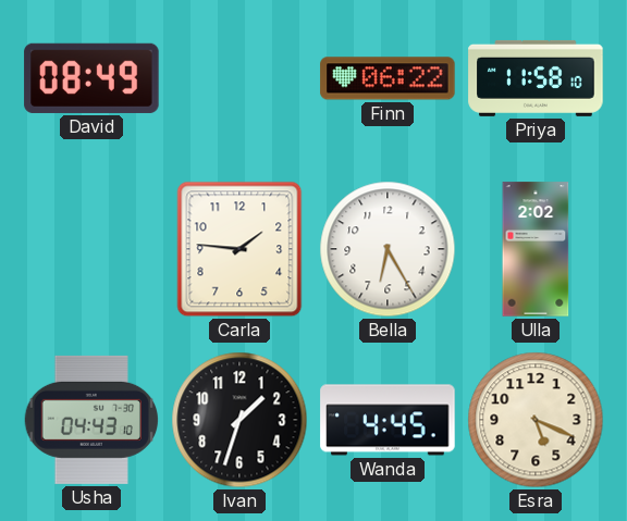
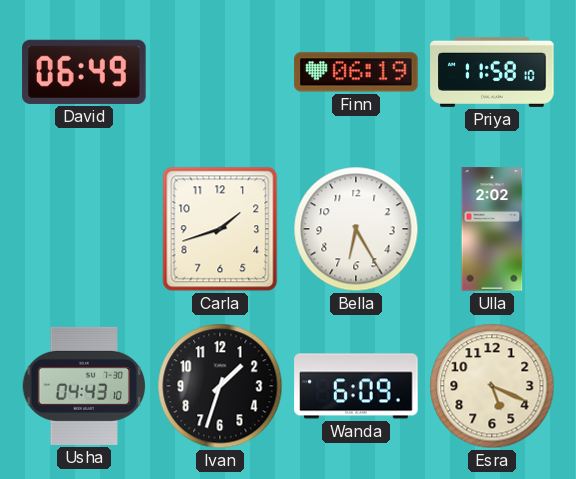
David: 08:49 -> 06:49 (84, 72)
Finn: 06:22 -> 06:19 (356, 72)
Carla: 1:46 -> 1:42 (220, 229)
Wanda: 4:45 -> 6:09 (356, 386)
